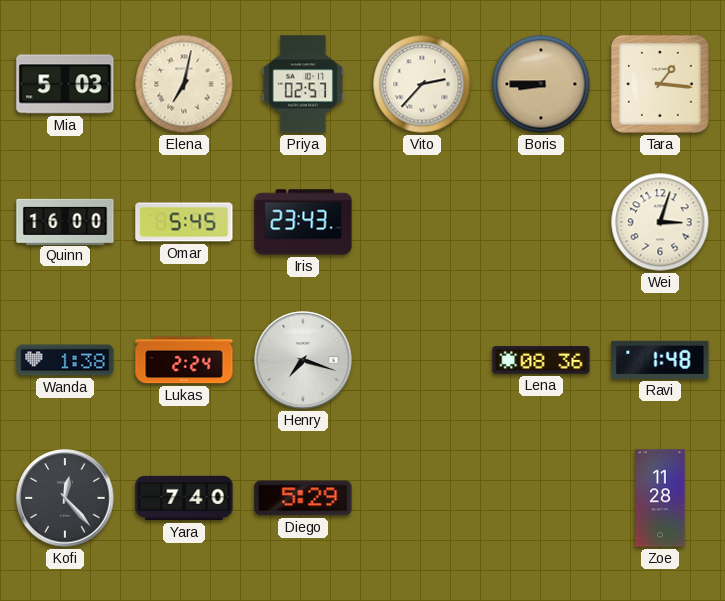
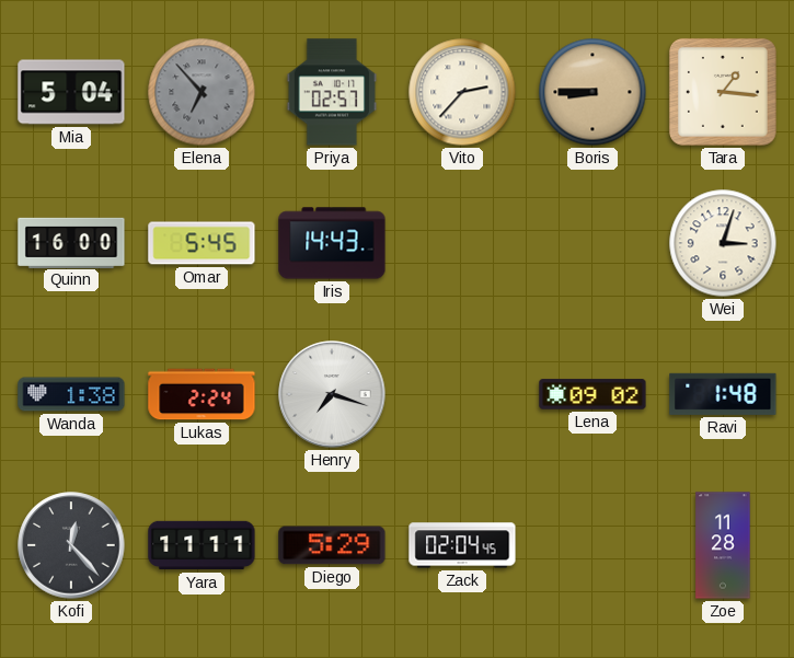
Mia: 5:03 -> 5:04 (71, 92)
Elena: 7:02 -> 6:53 (202, 92)
Elena dial: cream -> grey (202, 92)
Iris: 23:43 -> 14:43 (332, 243)
Lena: 08:36 -> 09:02 (592, 394)
Yara: 7:40 -> 11:11 (202, 545)
Zack: none -> 02:04 (462, 545)
